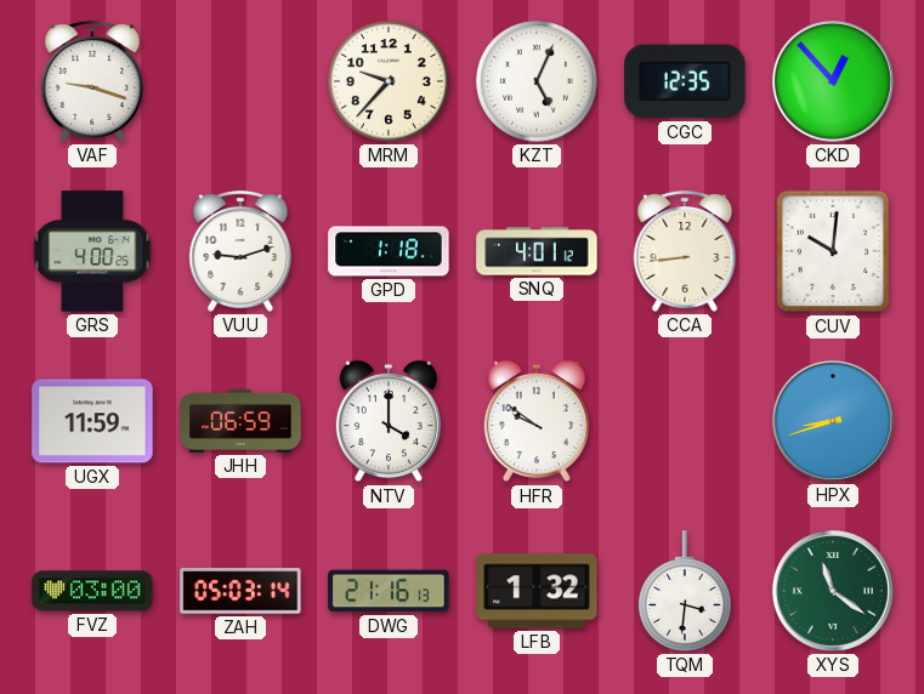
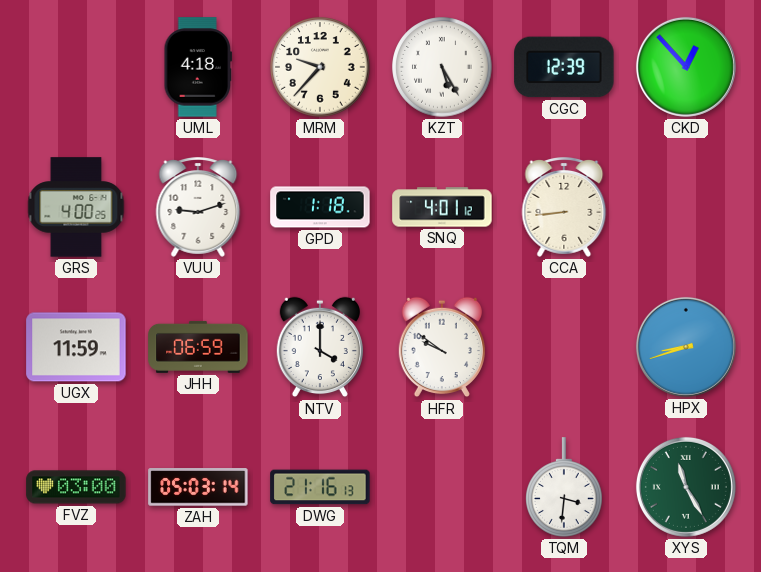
VAF: 9:18 -> none (92, 83)
UML: none -> 4:18 (198, 67)
KZT: 5:04 -> 5:25 (442, 67)
CGC: 12:35 -> 12:39 (564, 67)
CUV: 10:01 -> none (833, 251)
LFB: 1:32 -> none (537, 591)
XYS: 11:21 -> 11:25 (686, 487)
